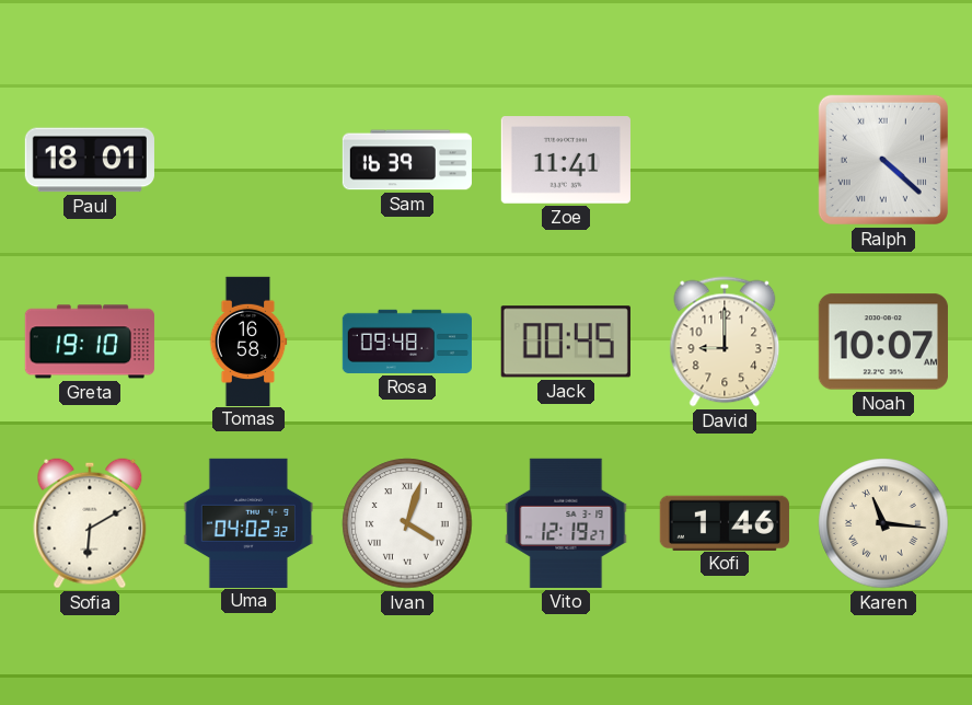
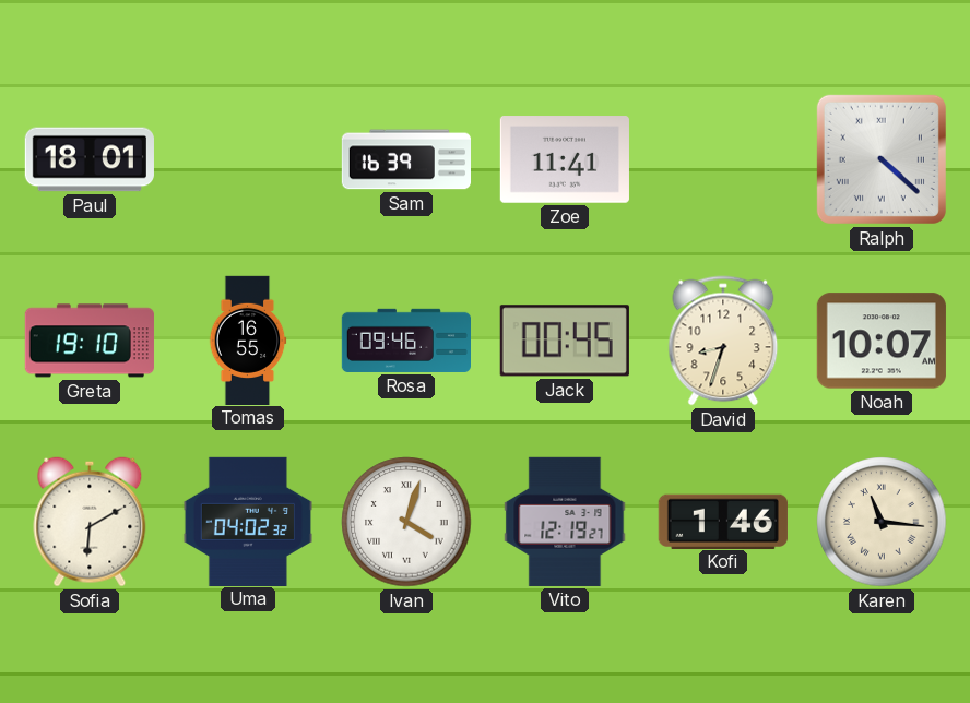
Tomas: 16:58 -> 16:55 (248, 339)
Rosa: 09:48 -> 09:46 (405, 341)
David: 9:00 -> 8:33 (723, 341)
